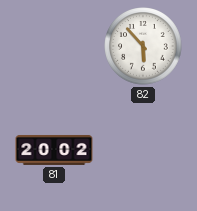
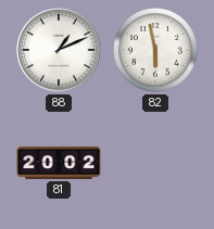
88: none -> 1:11 (59, 50)
82: 5:53 -> 5:58 (155, 50)
